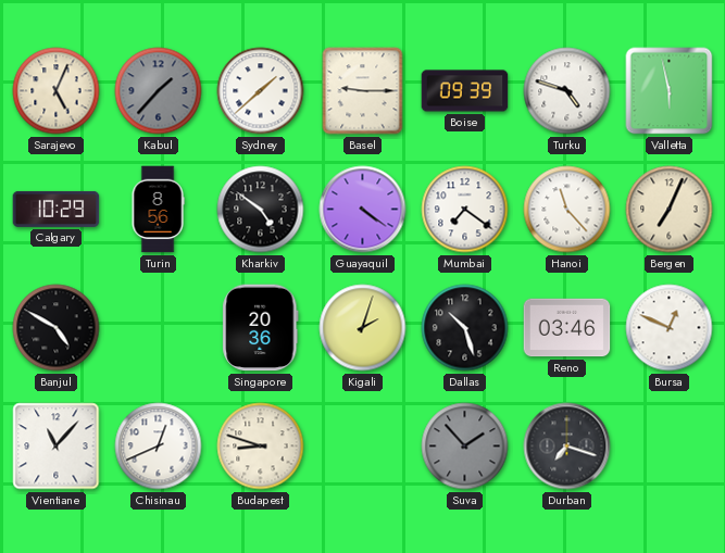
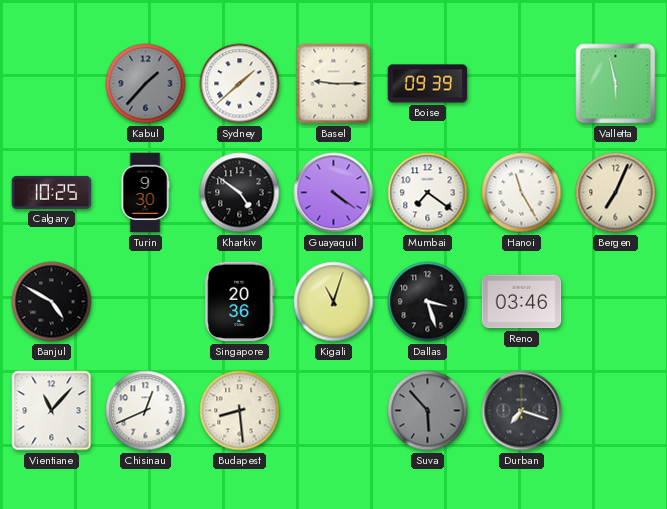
Sarajevo: 5:04 -> none (57, 91)
Turku: 4:48 -> none (567, 91)
Calgary: 10:29 -> 10:25 (52, 192)
Turin: 8:56 -> 9:30 (145, 193)
Hanoi: 11:23 -> 11:25 (522, 193)
Kigali: 2:03 -> 11:03 (334, 302)
Dallas: 10:27 -> 3:27 (428, 302)
Bursa: 12:49 -> none (670, 328)
Budapest: 8:48 -> 8:29 (240, 411)
Suva: 1:53 -> 5:53 (428, 411)
